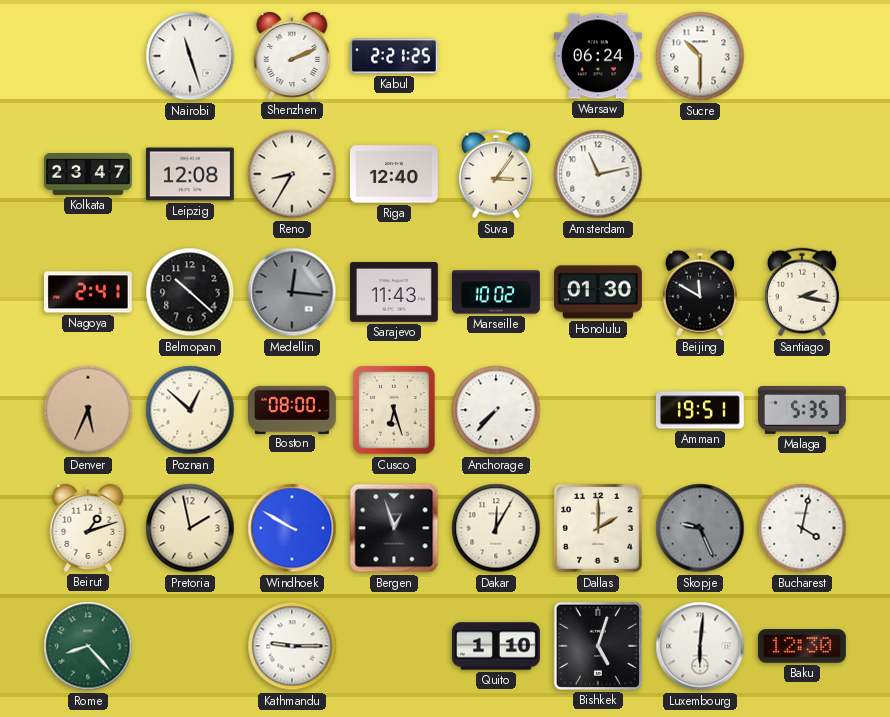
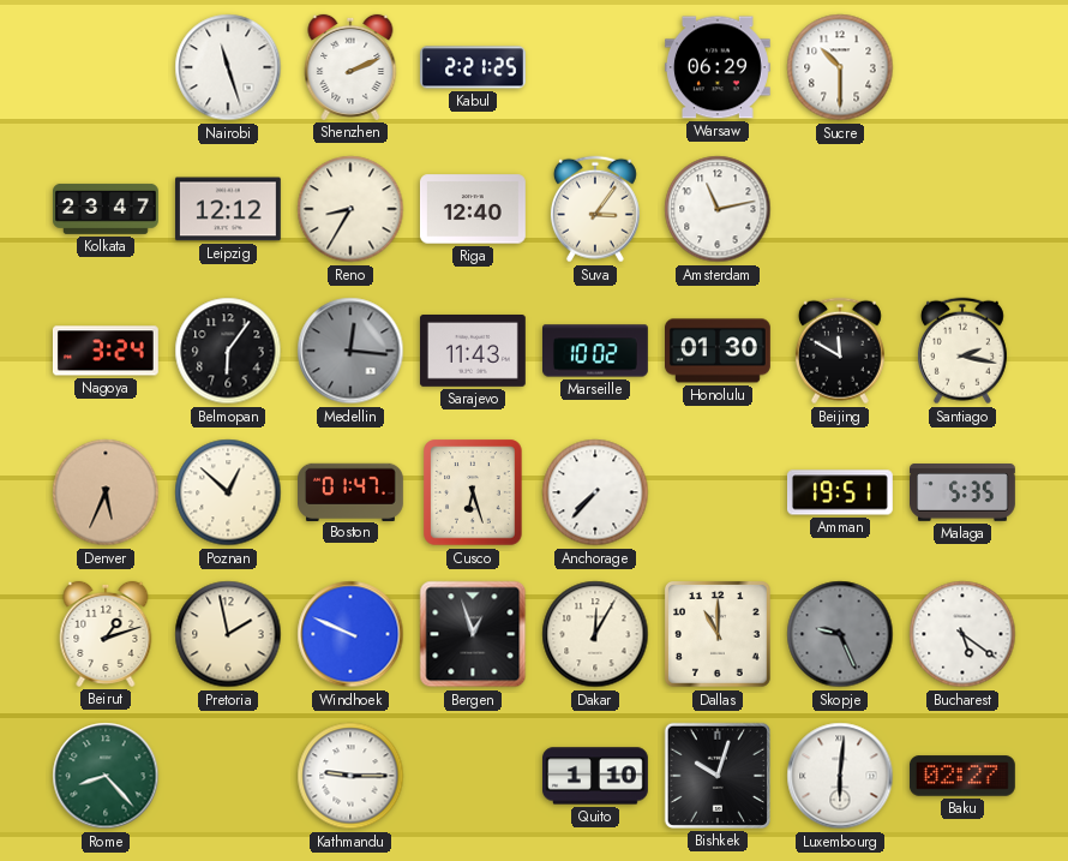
Warsaw: 06:24 -> 06:29 (718, 67)
Leipzig: 12:08 -> 12:12 (228, 209)
Nagoya: 2:41 -> 3:24 (106, 351)
Belmopan: 10:22 -> 6:06 (228, 351)
Boston: 08:00 -> 01:47 (352, 491)
Windhoek: 9:50 -> 9:49 (350, 634)
Dallas: 2:00 -> 11:00 (719, 635)
Bucharest: 4:02 -> 5:21 (962, 634)
Bishkek: 5:03 -> 10:03 (718, 776)
Baku: 12:30 -> 02:27 (964, 776)
